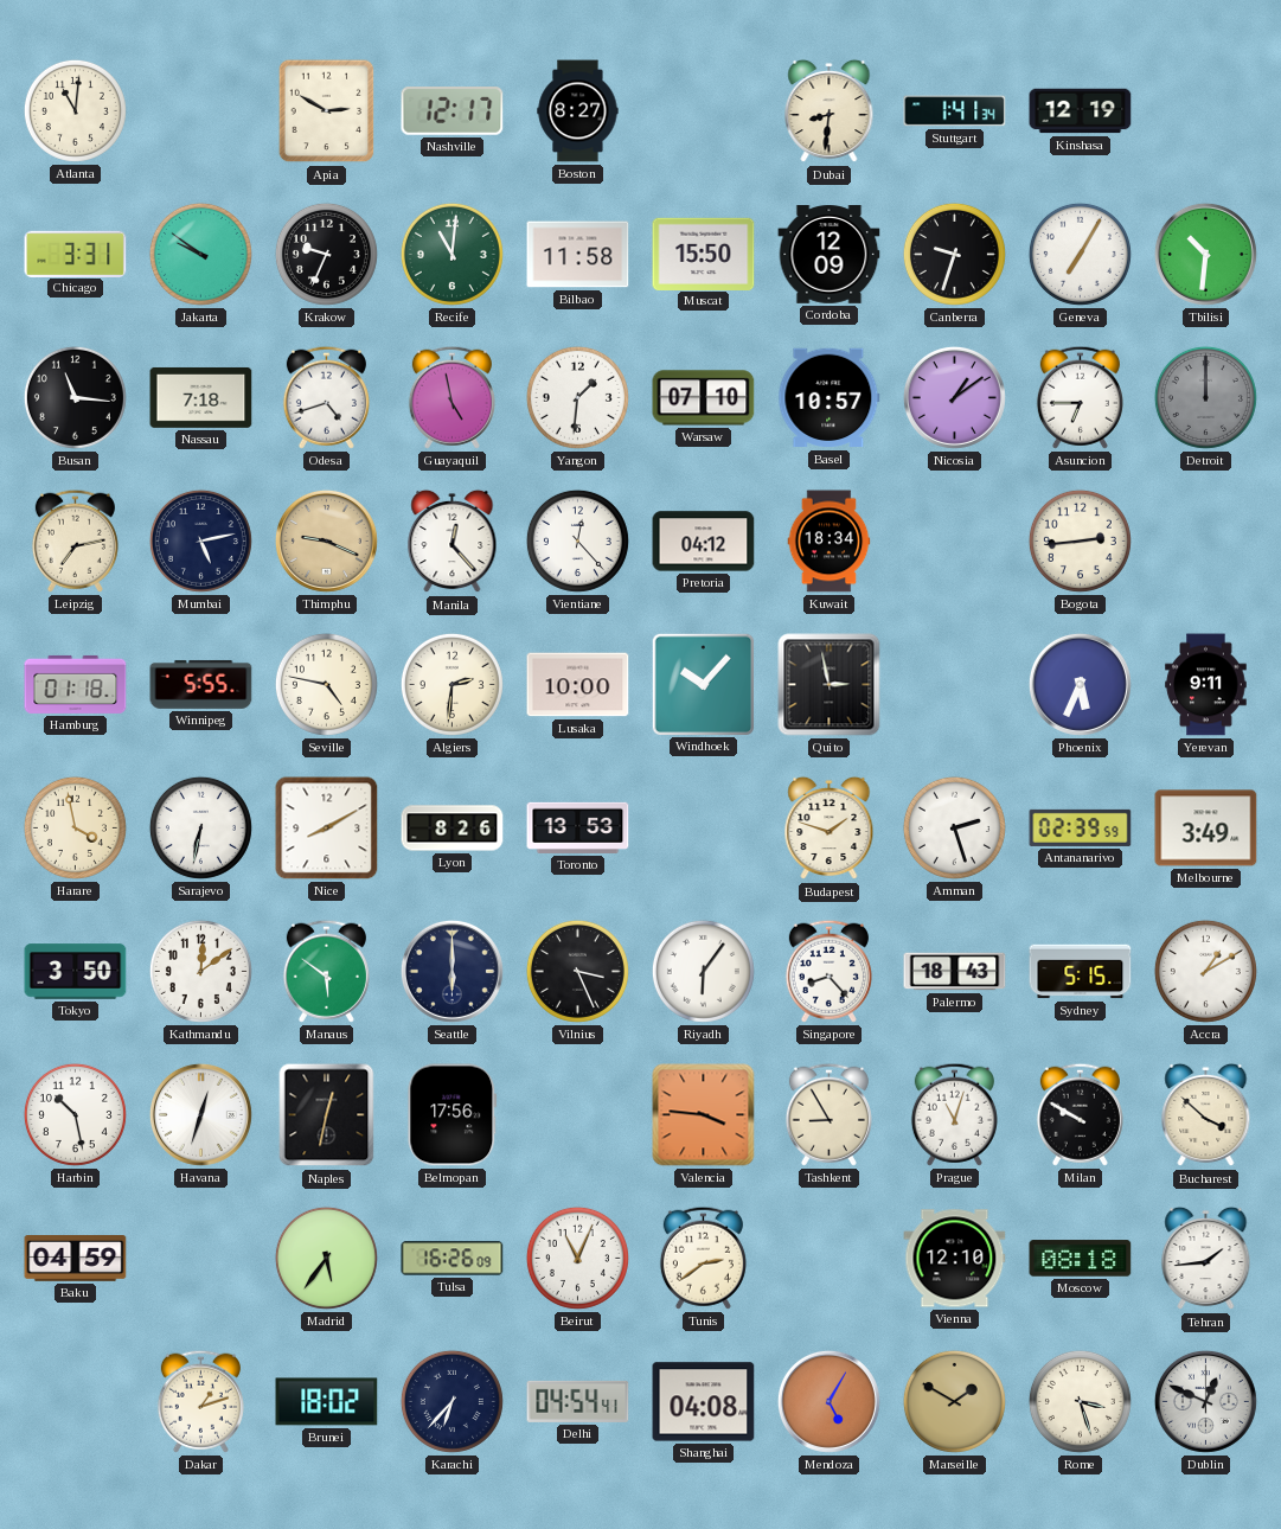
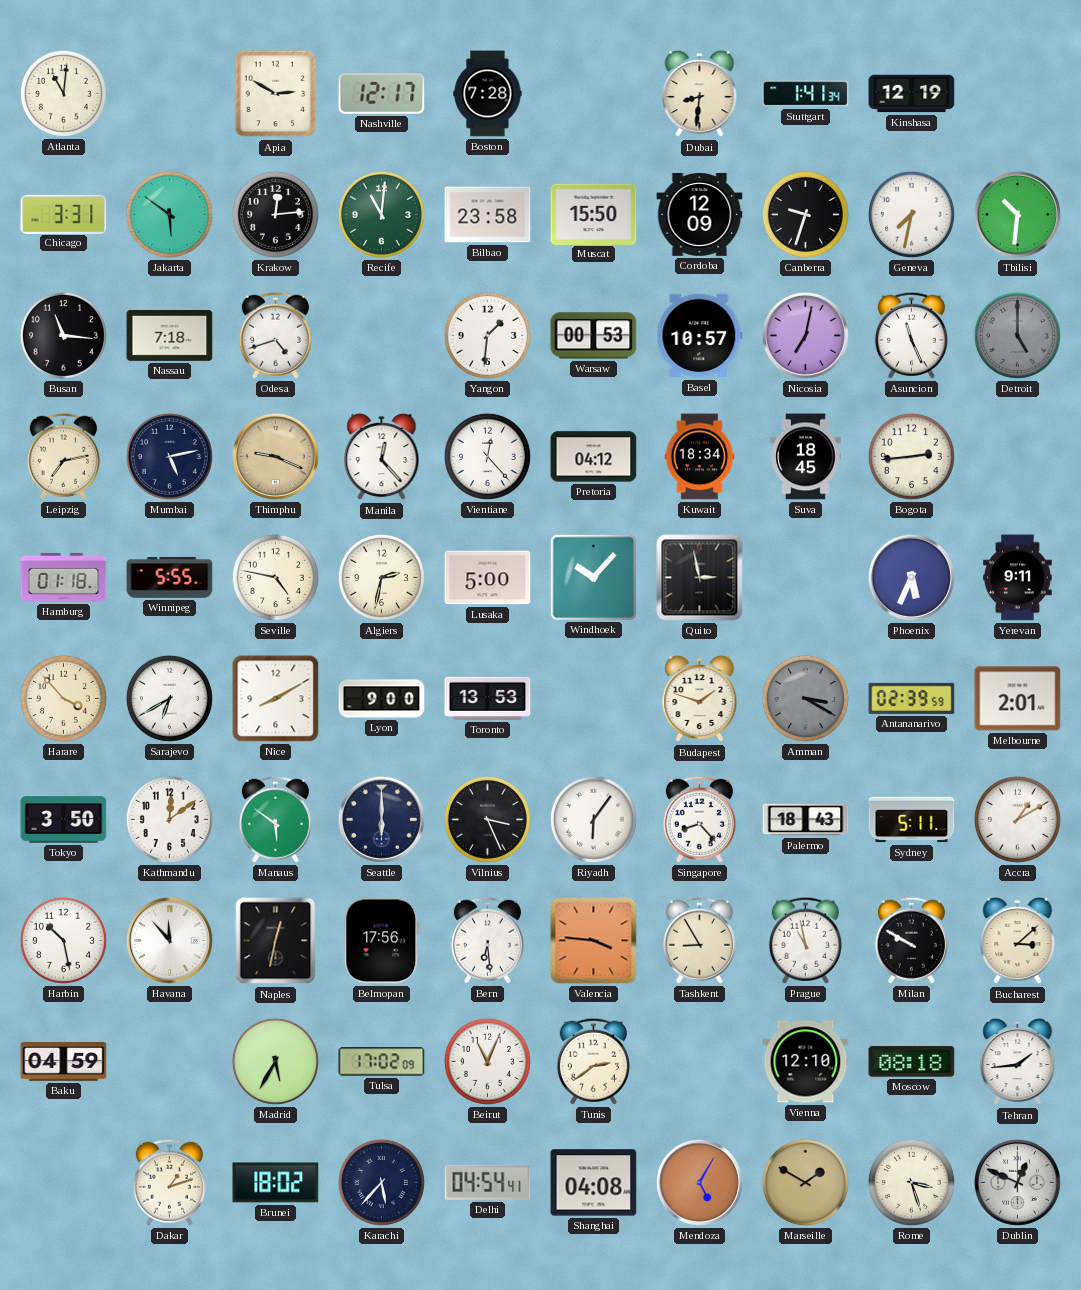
Boston: 8:27 -> 7:28 (488, 94)
Jakarta: 9:51 -> 5:51 (169, 214)
Krakow: 9:34 -> 12:14 (275, 214)
Bilbao: 11:58 -> 23:58 (488, 215)
Geneva: 7:05 -> 7:32 (911, 214)
Guayaquil: 4:58 -> none (451, 397)
Warsaw: 07:10 -> 00:53 (594, 336)
Nicosia: 1:09 -> 7:02 (805, 335)
Asuncion: 6:45 -> 11:26 (911, 335)
Detroit: 12:00 -> 5:00 (1017, 335)
Suva: none -> 18:45 (806, 457)
Algiers: 2:31 -> 2:32 (381, 577)
Lusaka: 10:00 -> 5:00 (488, 578)
Harare: 3:58 -> 3:53 (63, 698)
Sarajevo: 6:32 -> 6:40 (169, 698)
Lyon: 8:26 -> 9:00 (382, 699)
Amman: 2:27 -> 3:20 (805, 698)
Amman dial: white -> grey (805, 698)
Melbourne: 3:49 -> 2:01 (1018, 699)
Sydney: 5:15 -> 5:11 (912, 820)
Havana: 12:33 -> 11:53 (169, 940)
Bern: none -> 6:29 (487, 940)
Prague: 11:03 -> 10:58 (805, 940)
Bucharest: 3:52 -> 3:08 (1018, 941)
Madrid: 5:36 -> 5:35 (275, 1061)
Tulsa: 16:26 -> 17:02 (382, 1062)
Karachi: 6:37 -> 5:37 (381, 1182)
